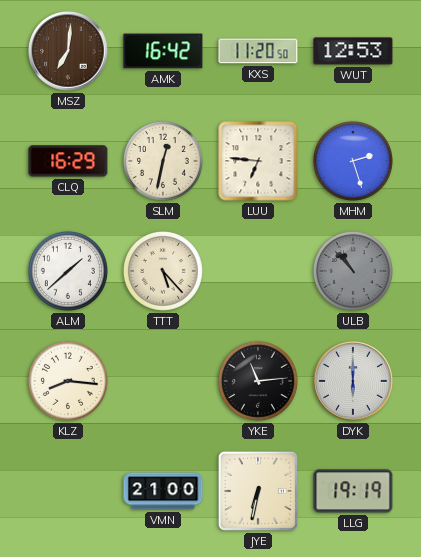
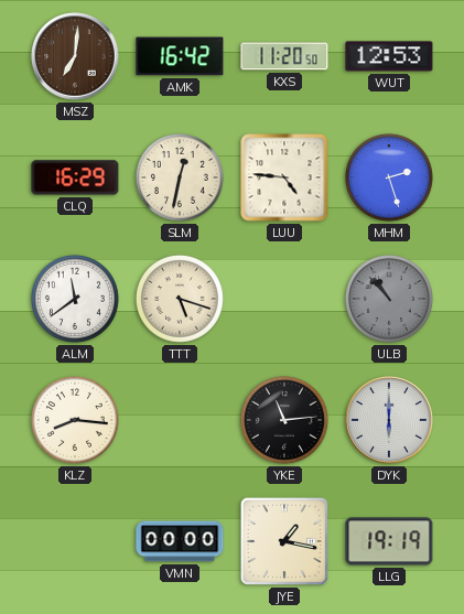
LUU: 6:46 -> 4:46 (284, 177)
ALM: 1:38 -> 11:39 (75, 299)
TTT: 5:23 -> 5:18 (180, 299)
VMN: 21:00 -> 00:00 (180, 541)
JYE: 6:32 -> 1:17 (284, 541)
